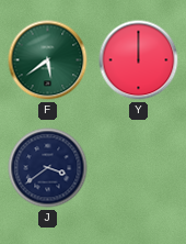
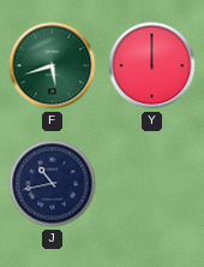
F: 5:39 -> 5:42 (53, 66)
J: 3:39 -> 10:43 (53, 184)
